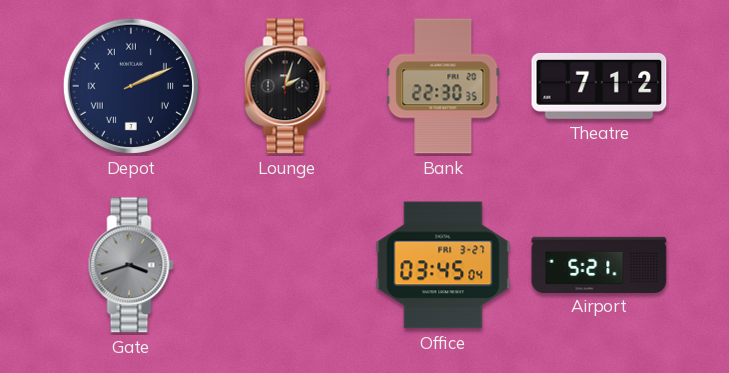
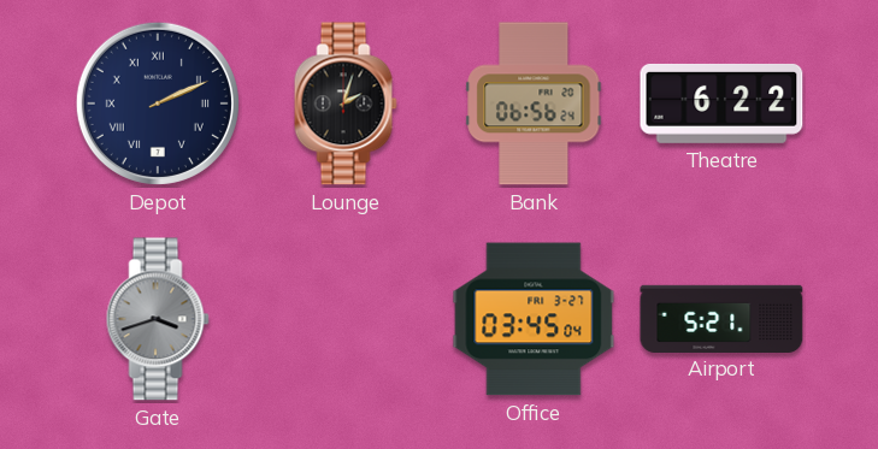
Bank: 22:30 -> 06:56 (534, 104)
Theatre: 7:12 -> 6:22 (721, 104)
